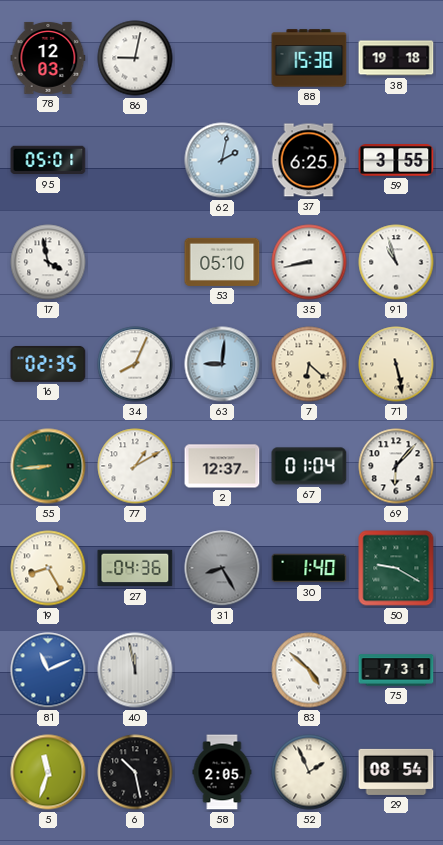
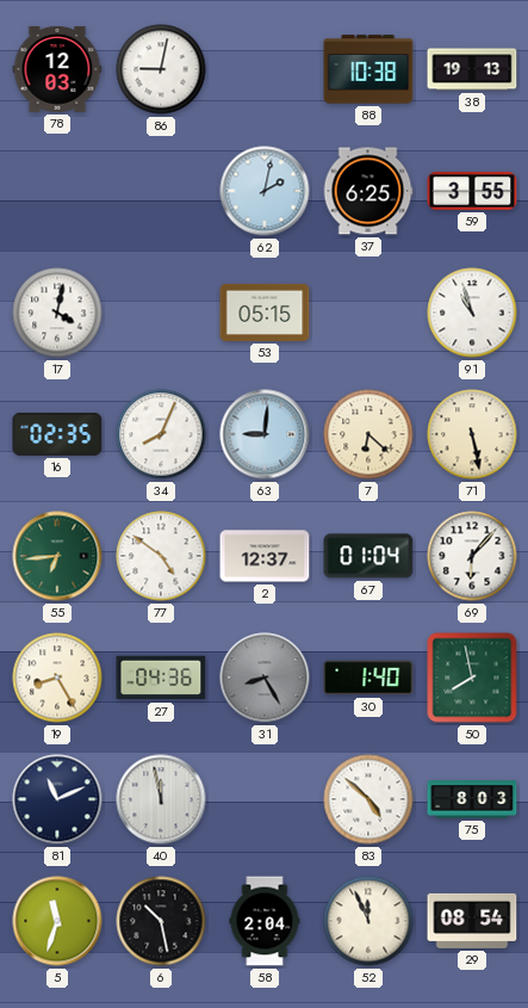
88: 15:38 -> 10:38 (368, 69)
38: 19:18 -> 19:13 (472, 69)
95: 05:01 -> none (48, 160)
17: 3:58 -> 4:02 (57, 313)
53: 05:10 -> 05:15 (265, 313)
35: 8:43 -> none (309, 262)
55: 8:44 -> 6:44 (57, 556)
77: 1:10 -> 4:51 (161, 556)
50: 9:20 -> 7:58 (472, 678)
81 dial: blue -> navy (57, 799)
75: 7:31 -> 8:03 (472, 799)
58: 2:05 -> 2:04 (265, 921)
52: 1:56 -> 11:56 (368, 921)
